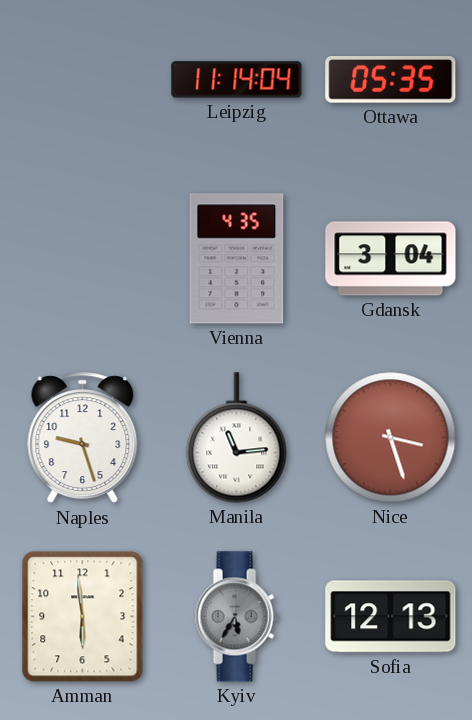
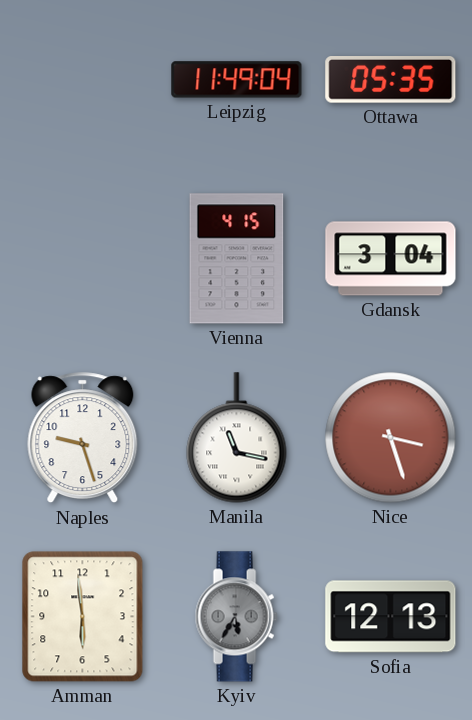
Leipzig: 11:14 -> 11:49 (237, 80)
Vienna: 4:35 -> 4:15 (237, 259)
Manila: 11:14 -> 11:17 (237, 438)
